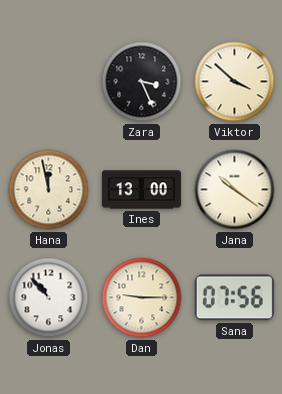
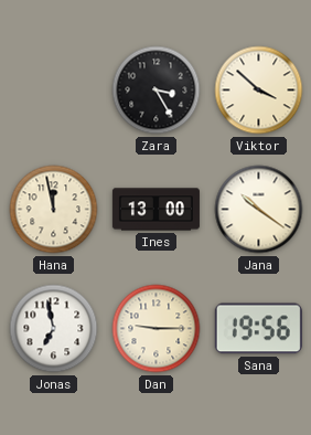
Zara: 3:26 -> 3:25 (157, 91)
Jonas: 10:53 -> 6:58 (54, 329)
Sana: 07:56 -> 19:56 (258, 329)
